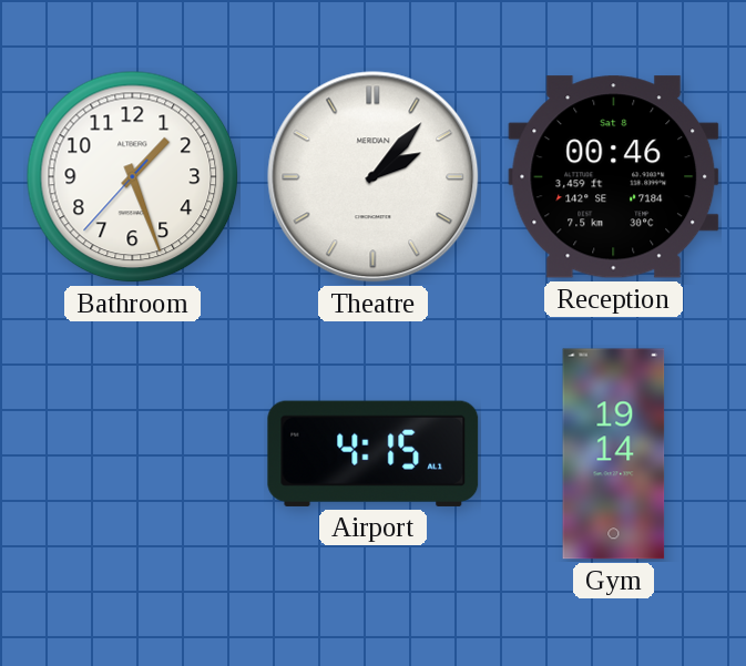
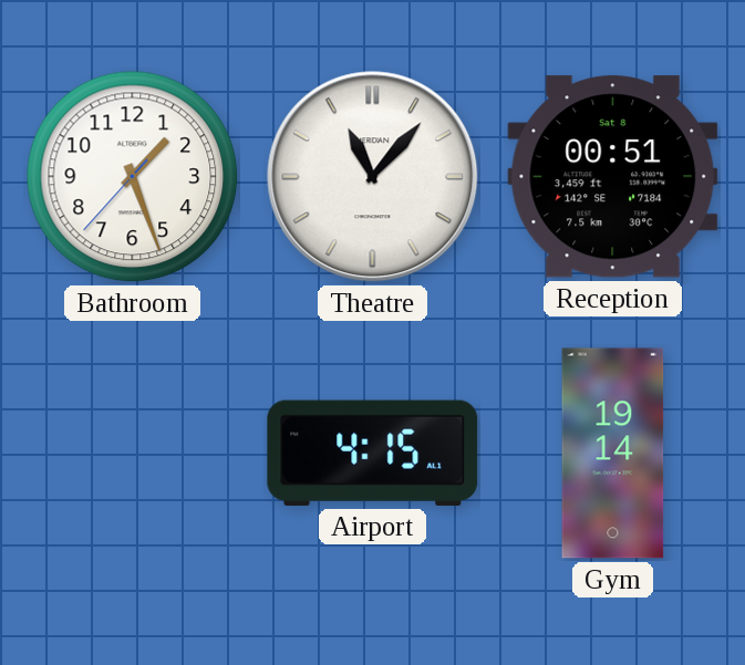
Theatre: 2:07 -> 11:07 (373, 177)
Reception: 00:46 -> 00:51 (613, 177)
